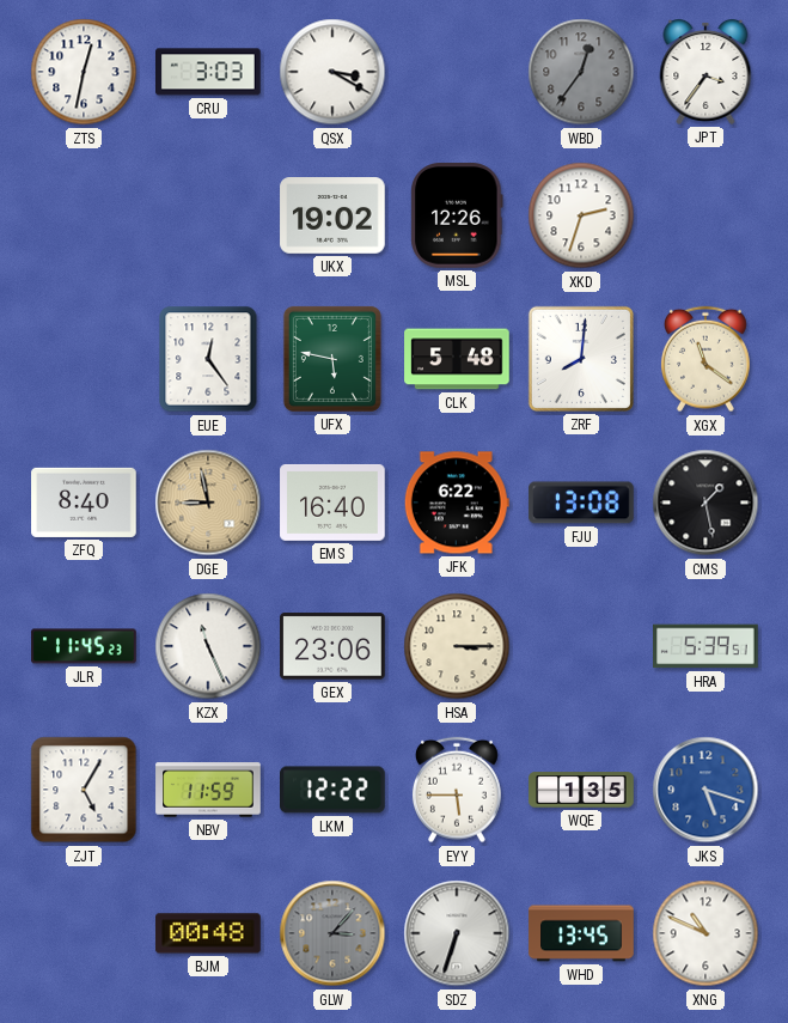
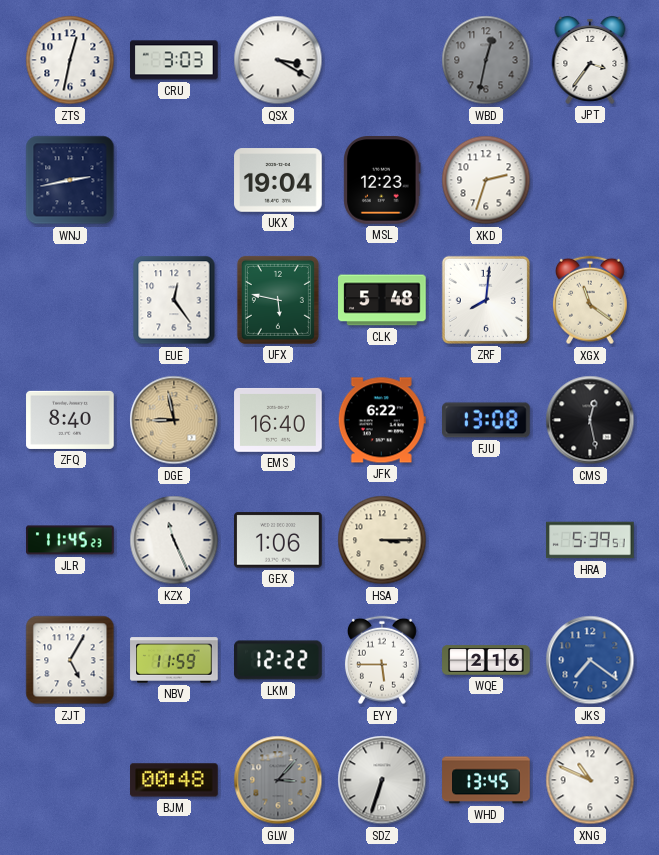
WBD: 12:36 -> 12:32 (486, 60)
WNJ: none -> 2:43 (70, 180)
UKX: 19:02 -> 19:04 (278, 180)
MSL: 12:26 -> 12:23 (382, 180)
CMS: 1:28 -> 12:28 (590, 420)
GEX: 23:06 -> 1:06 (278, 540)
WQE: 1:35 -> 2:16 (486, 660)
JKS: 5:18 -> 7:21 (590, 660)
